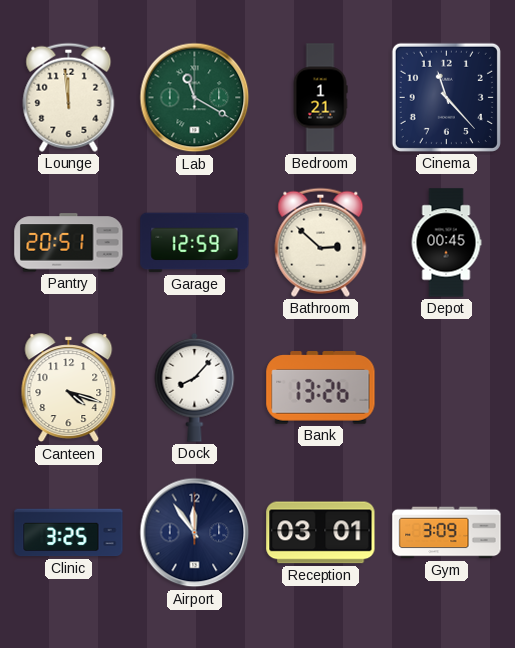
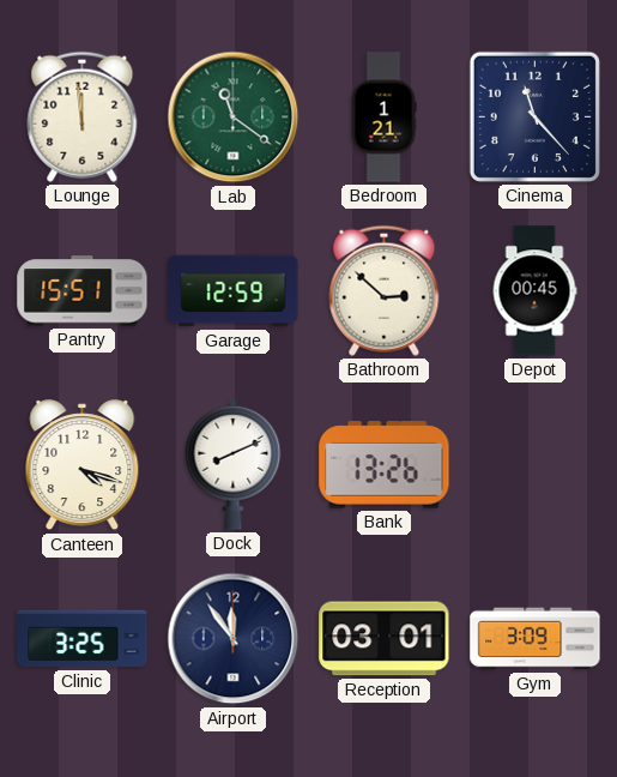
Lab: 11:20 -> 11:21 (234, 118)
Pantry: 20:51 -> 15:51 (83, 291)
Dock: 8:07 -> 8:11 (234, 464)
